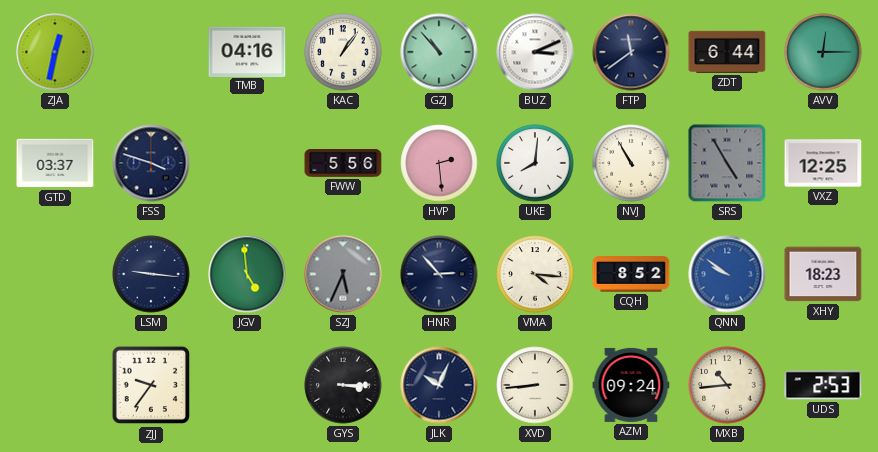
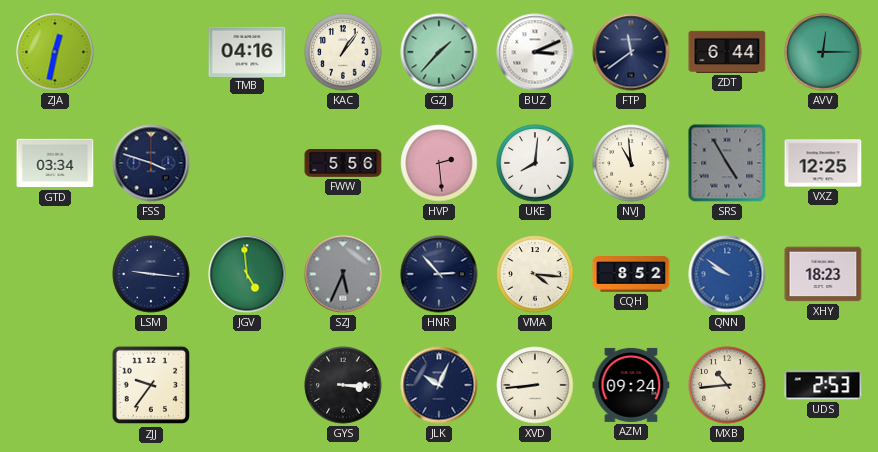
GZJ: 10:53 -> 1:37 (439, 52)
GTD: 03:37 -> 03:34 (55, 163)
NVJ: 10:55 -> 10:59 (631, 163)
